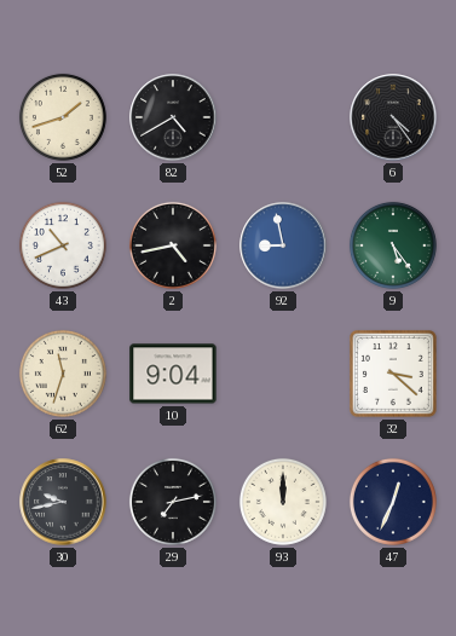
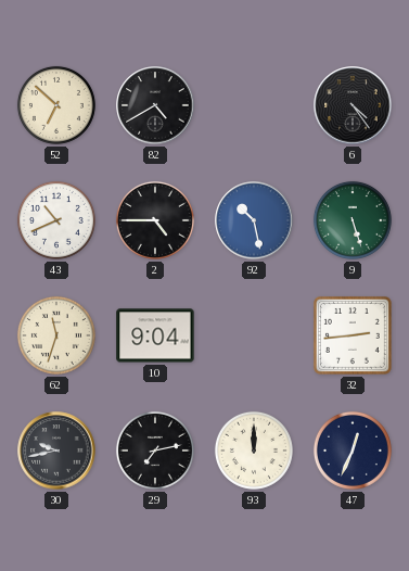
52: 1:42 -> 6:52 (56, 105)
2: 4:43 -> 4:45 (155, 220)
92: 8:58 -> 10:28 (254, 220)
9: 5:24 -> 5:27 (353, 220)
32: 3:22 -> 2:44 (353, 335)
